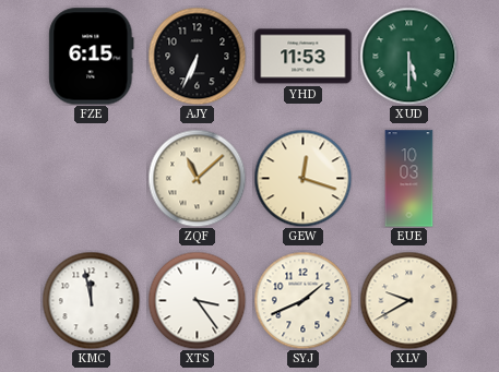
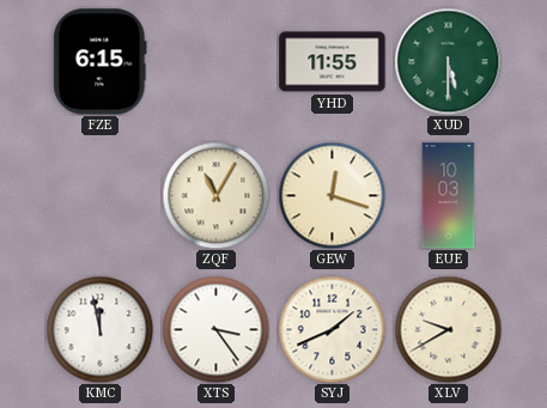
AJY: 6:34 -> none (197, 56)
YHD: 11:53 -> 11:55 (333, 62)
ZQF: 11:08 -> 11:05 (215, 195)
